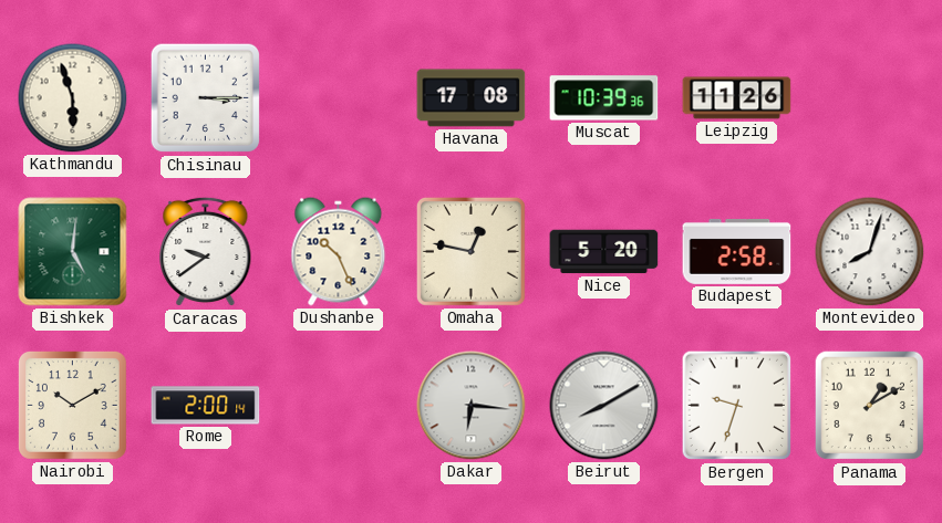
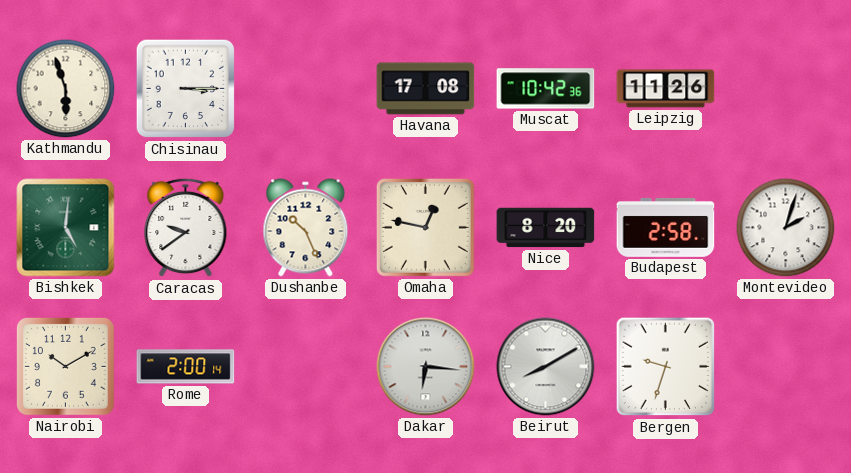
Muscat: 10:39 -> 10:42 (546, 89)
Nice: 5:20 -> 8:20 (546, 228)
Montevideo: 8:03 -> 2:03 (786, 228)
Panama: 1:10 -> none (870, 406)
